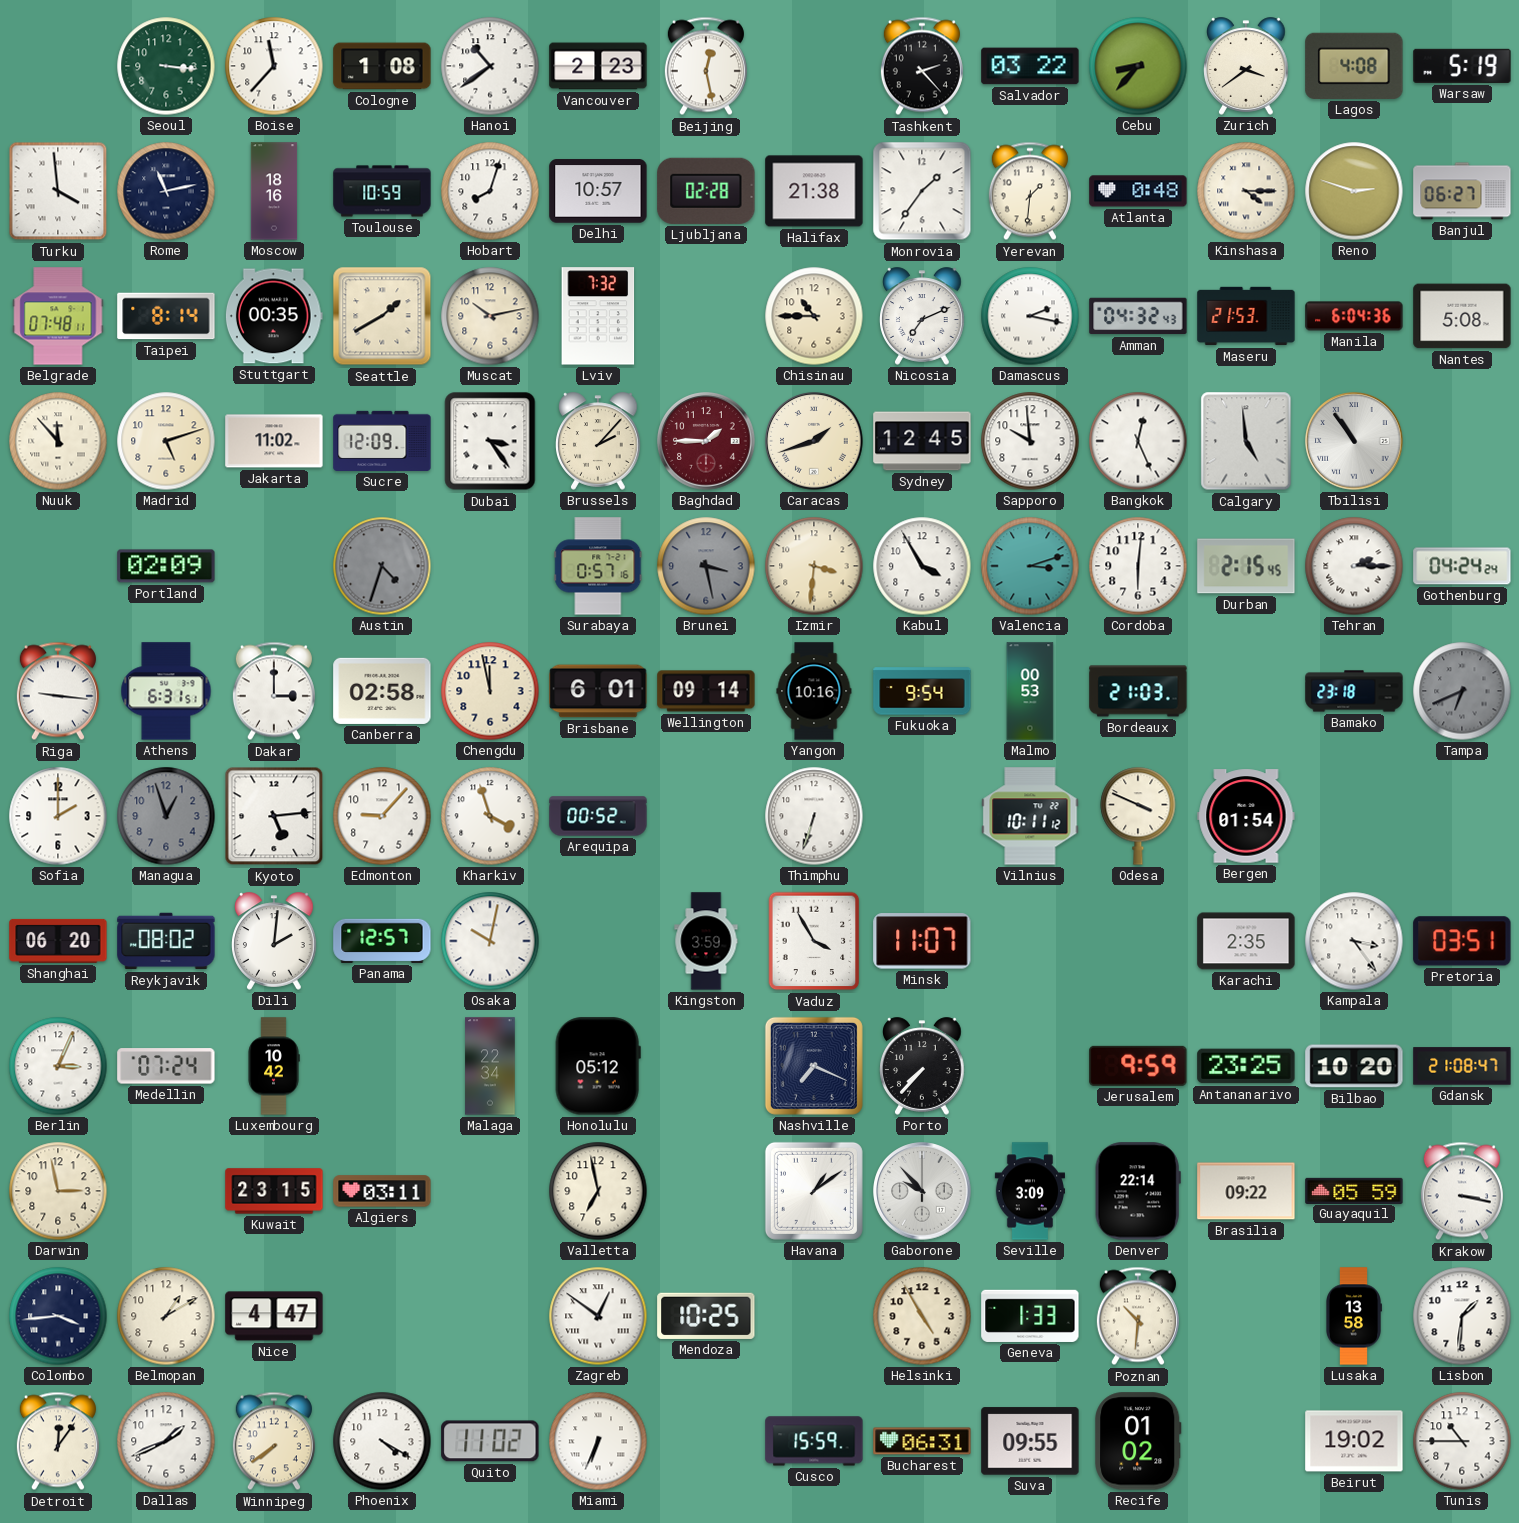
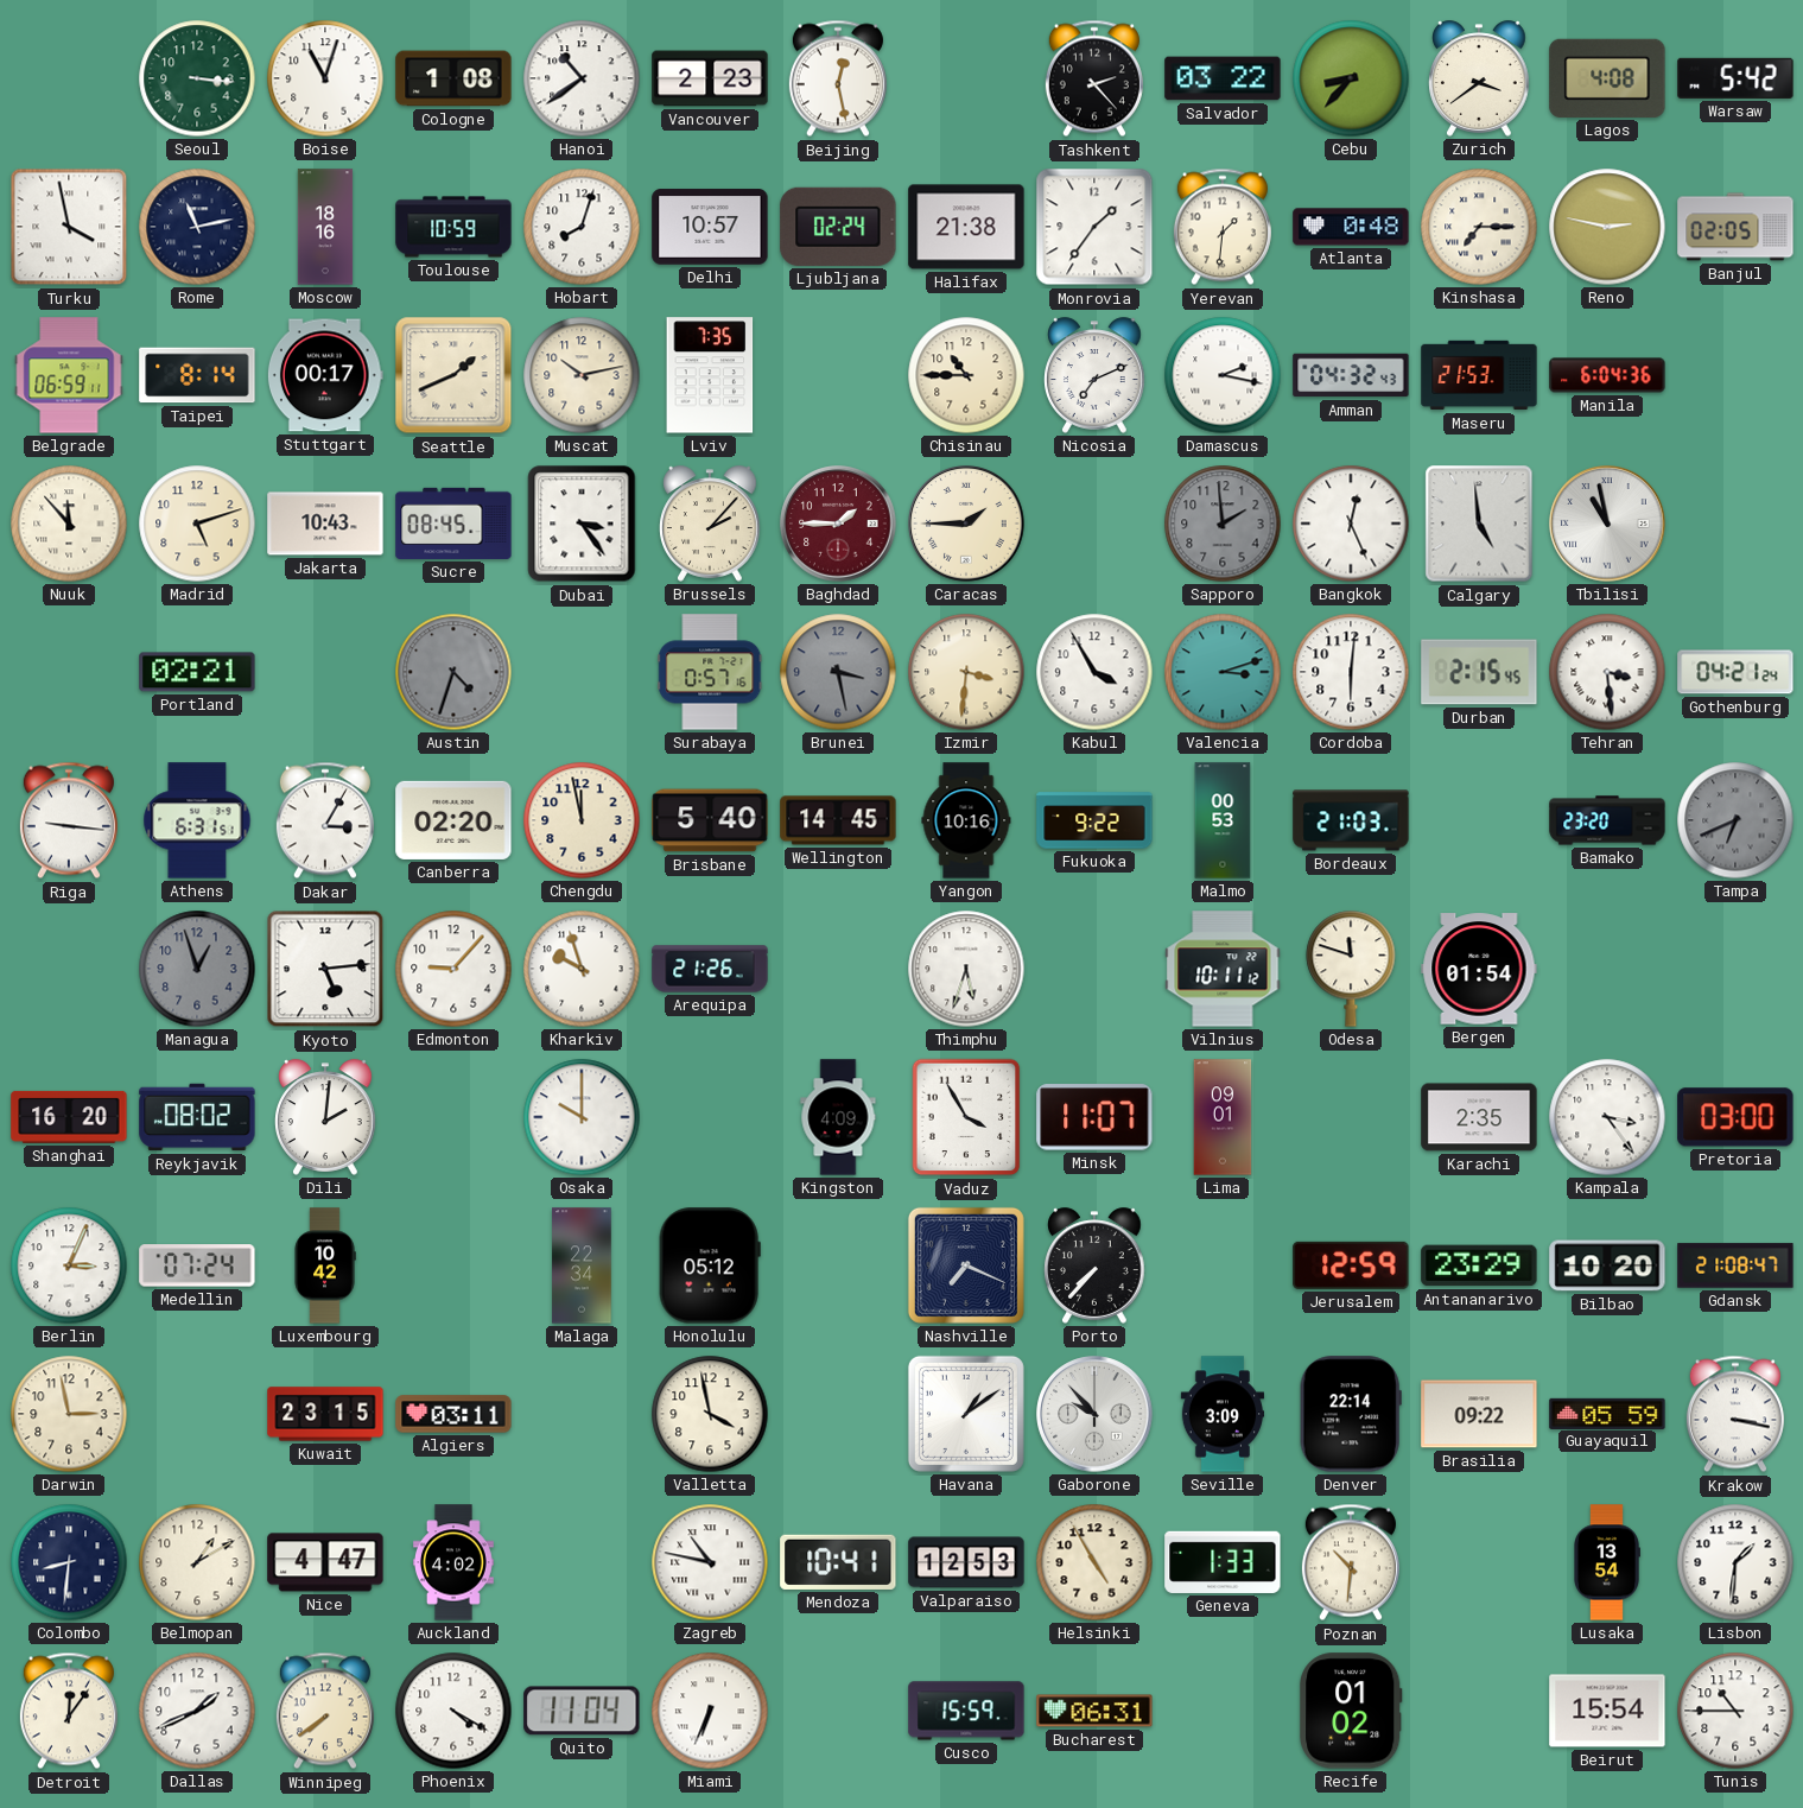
Boise: 11:37 -> 11:03 (325, 78)
Warsaw: 5:19 -> 5:42 (1735, 78)
Turku: 3:59 -> 3:58 (69, 227)
Ljubljana: 02:28 -> 02:24 (838, 227)
Kinshasa: 4:15 -> 7:15 (1479, 227)
Reno: 2:48 -> 2:47 (1607, 227)
Banjul: 06:27 -> 02:05 (1735, 227)
Belgrade: 07:48 -> 06:59 (69, 375)
Stuttgart: 00:35 -> 00:17 (325, 375)
Seattle: 1:40 -> 1:41 (453, 375)
Lviv: 7:32 -> 7:35 (710, 375)
Nantes: 5:08 -> none (1462, 316)
Jakarta: 11:02 -> 10:43 (325, 524)
Sucre: 12:09 -> 08:45 (453, 524)
Caracas: 1:42 -> 1:45 (966, 524)
Sydney: 12:45 -> none (922, 441)
Sapporo: 9:59 -> 1:59 (1223, 524)
Sapporo dial: white -> grey (1223, 524)
Tbilisi: 10:54 -> 10:58 (1607, 524)
Portland: 02:09 -> 02:21 (197, 672)
Tehran: 2:15 -> 3:29 (1607, 672)
Gothenburg: 04:24 -> 04:21 (1735, 672)
Dakar: 3:00 -> 3:05 (325, 820)
Canberra: 02:58 -> 02:20 (453, 820)
Brisbane: 6:01 -> 5:40 (710, 820)
Wellington: 09:14 -> 14:45 (838, 820)
Fukuoka: 9:54 -> 9:22 (1094, 820)
Bamako: 23:18 -> 23:20 (1607, 820)
Sofia: 2:00 -> none (58, 816)
Kharkiv: 3:57 -> 9:57 (582, 969)
Arequipa: 00:52 -> 21:26 (710, 969)
Thimphu: 6:33 -> 5:33 (966, 969)
Odesa: 3:49 -> 11:48 (1351, 969)
Shanghai: 06:20 -> 16:20 (69, 1117)
Panama: 12:57 -> none (382, 941)
Osaka: 10:02 -> 10:00 (582, 1117)
Kingston: 3:59 -> 4:09 (838, 1117)
Lima: none -> 09:01 (1223, 1117)
Pretoria: 03:51 -> 03:00 (1735, 1117)
Jerusalem: 9:59 -> 12:59 (1351, 1265)
Antananarivo: 23:25 -> 23:29 (1479, 1265)
Valletta: 6:58 -> 3:58 (710, 1414)
Colombo: 3:44 -> 8:31 (69, 1562)
Auckland: none -> 4:02 (453, 1562)
Zagreb: 12:51 -> 10:47 (710, 1562)
Mendoza: 10:25 -> 10:41 (838, 1562)
Valparaiso: none -> 12:53 (966, 1562)
Lusaka: 13:58 -> 13:54 (1607, 1562)
Quito: 11:02 -> 11:04 (582, 1711)
Suva: 09:55 -> none (1030, 1441)
Beirut: 19:02 -> 15:54 (1607, 1711)
